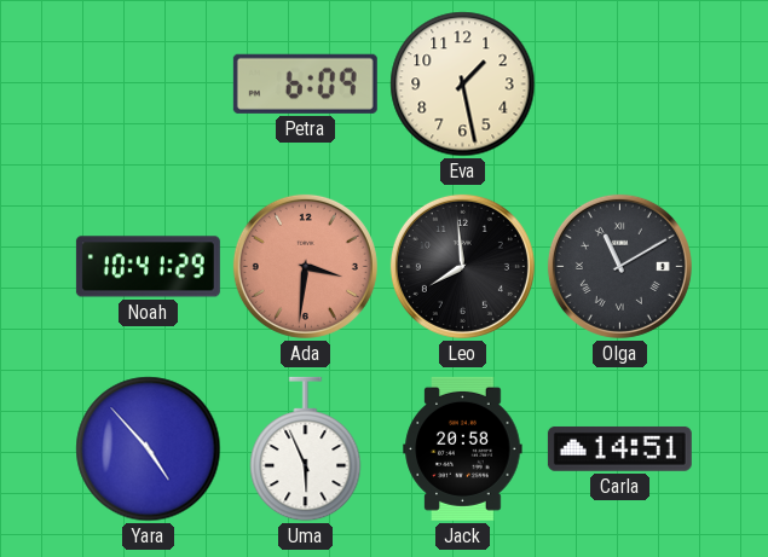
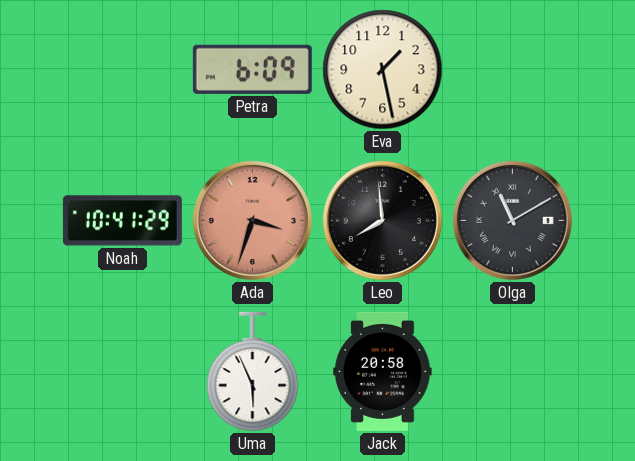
Ada: 3:31 -> 3:33 (252, 220)
Yara: 4:53 -> none (149, 449)
Carla: 14:51 -> none (619, 448)
